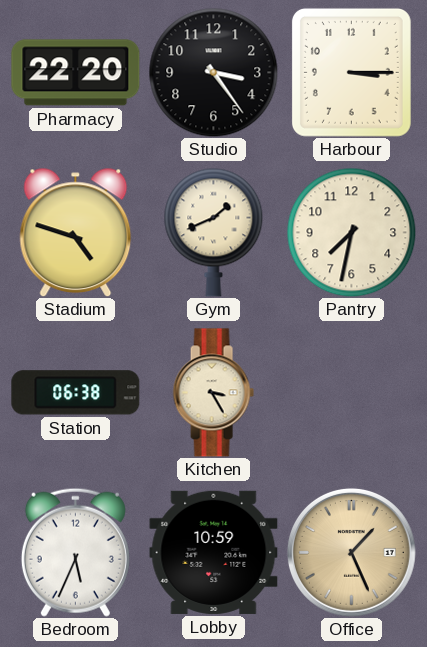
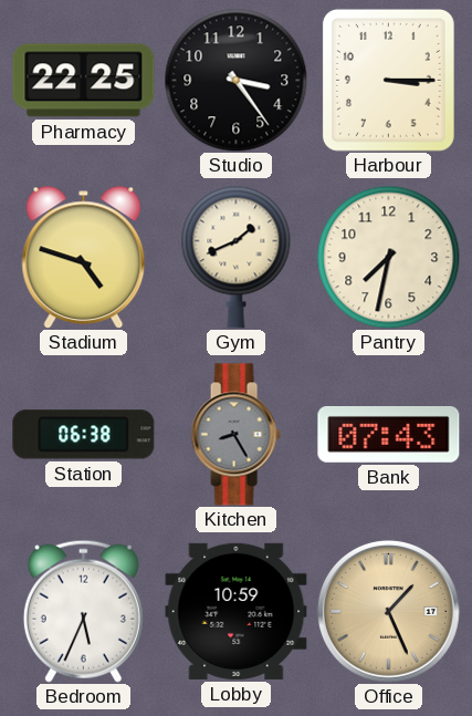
Pharmacy: 22:20 -> 22:25 (84, 81)
Kitchen: 3:25 -> 8:25 (235, 435)
Kitchen dial: cream -> grey (235, 435)
Bank: none -> 07:43 (389, 435)
